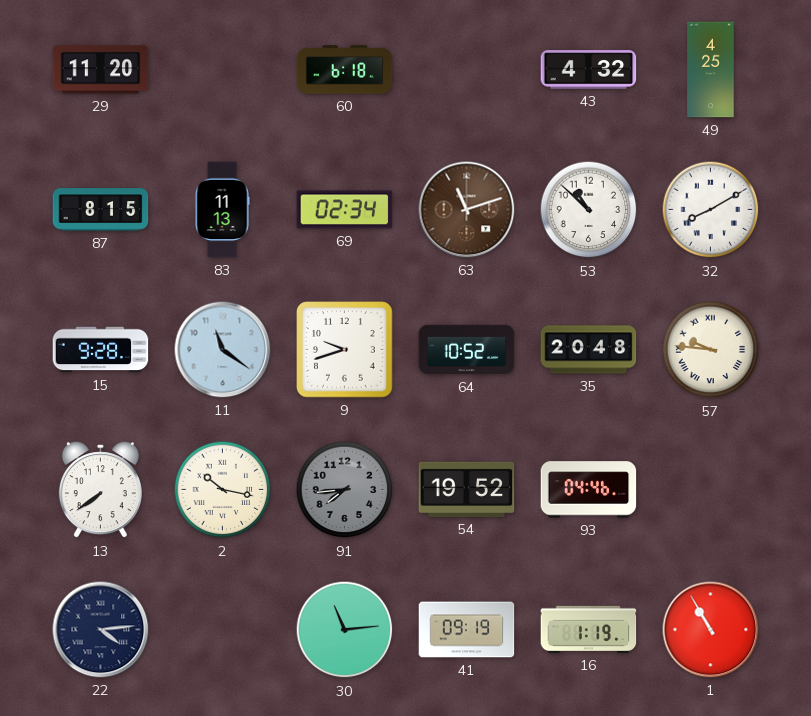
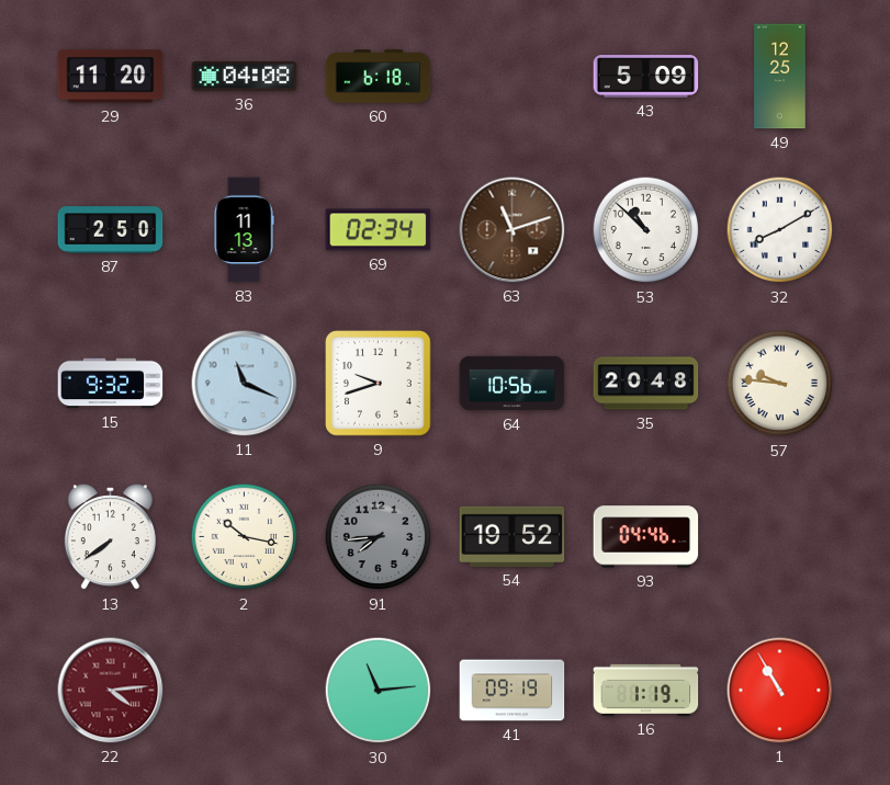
36: none -> 04:08 (245, 76)
43: 4:32 -> 5:09 (646, 77)
49: 4:25 -> 12:25 (780, 77)
87: 8:15 -> 2:50 (111, 230)
15: 9:28 -> 9:32 (111, 384)
11: 11:21 -> 11:19 (245, 384)
64: 10:52 -> 10:56 (512, 384)
22 dial: navy -> burgundy (111, 691)
